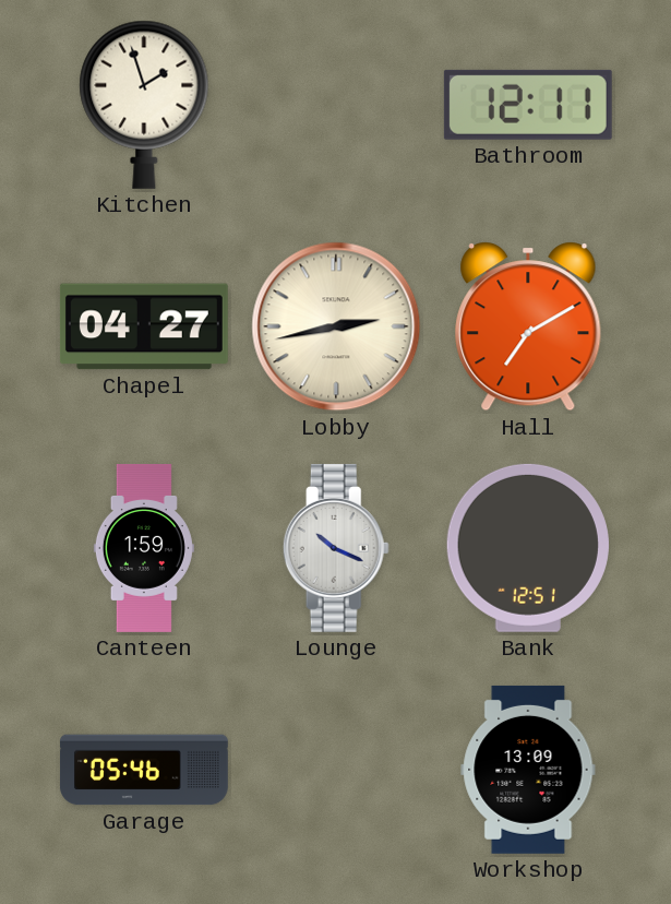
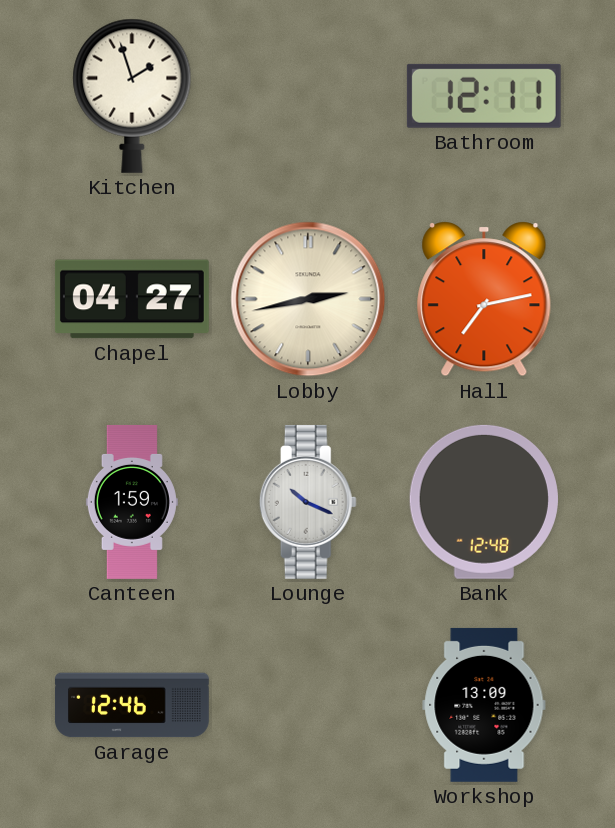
Hall: 7:10 -> 7:13 (484, 299)
Bank: 12:51 -> 12:48 (484, 502)
Garage: 05:46 -> 12:46 (132, 705)
